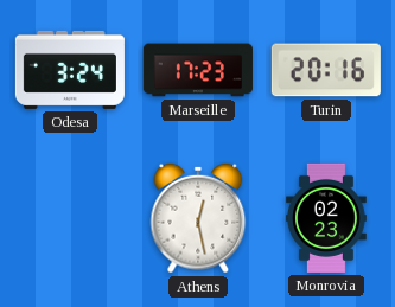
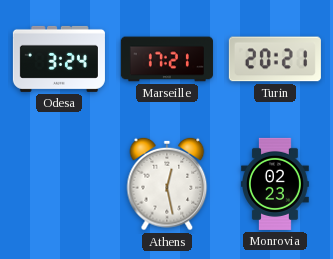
Marseille: 17:23 -> 17:21 (167, 59)
Turin: 20:16 -> 20:21 (275, 59)
